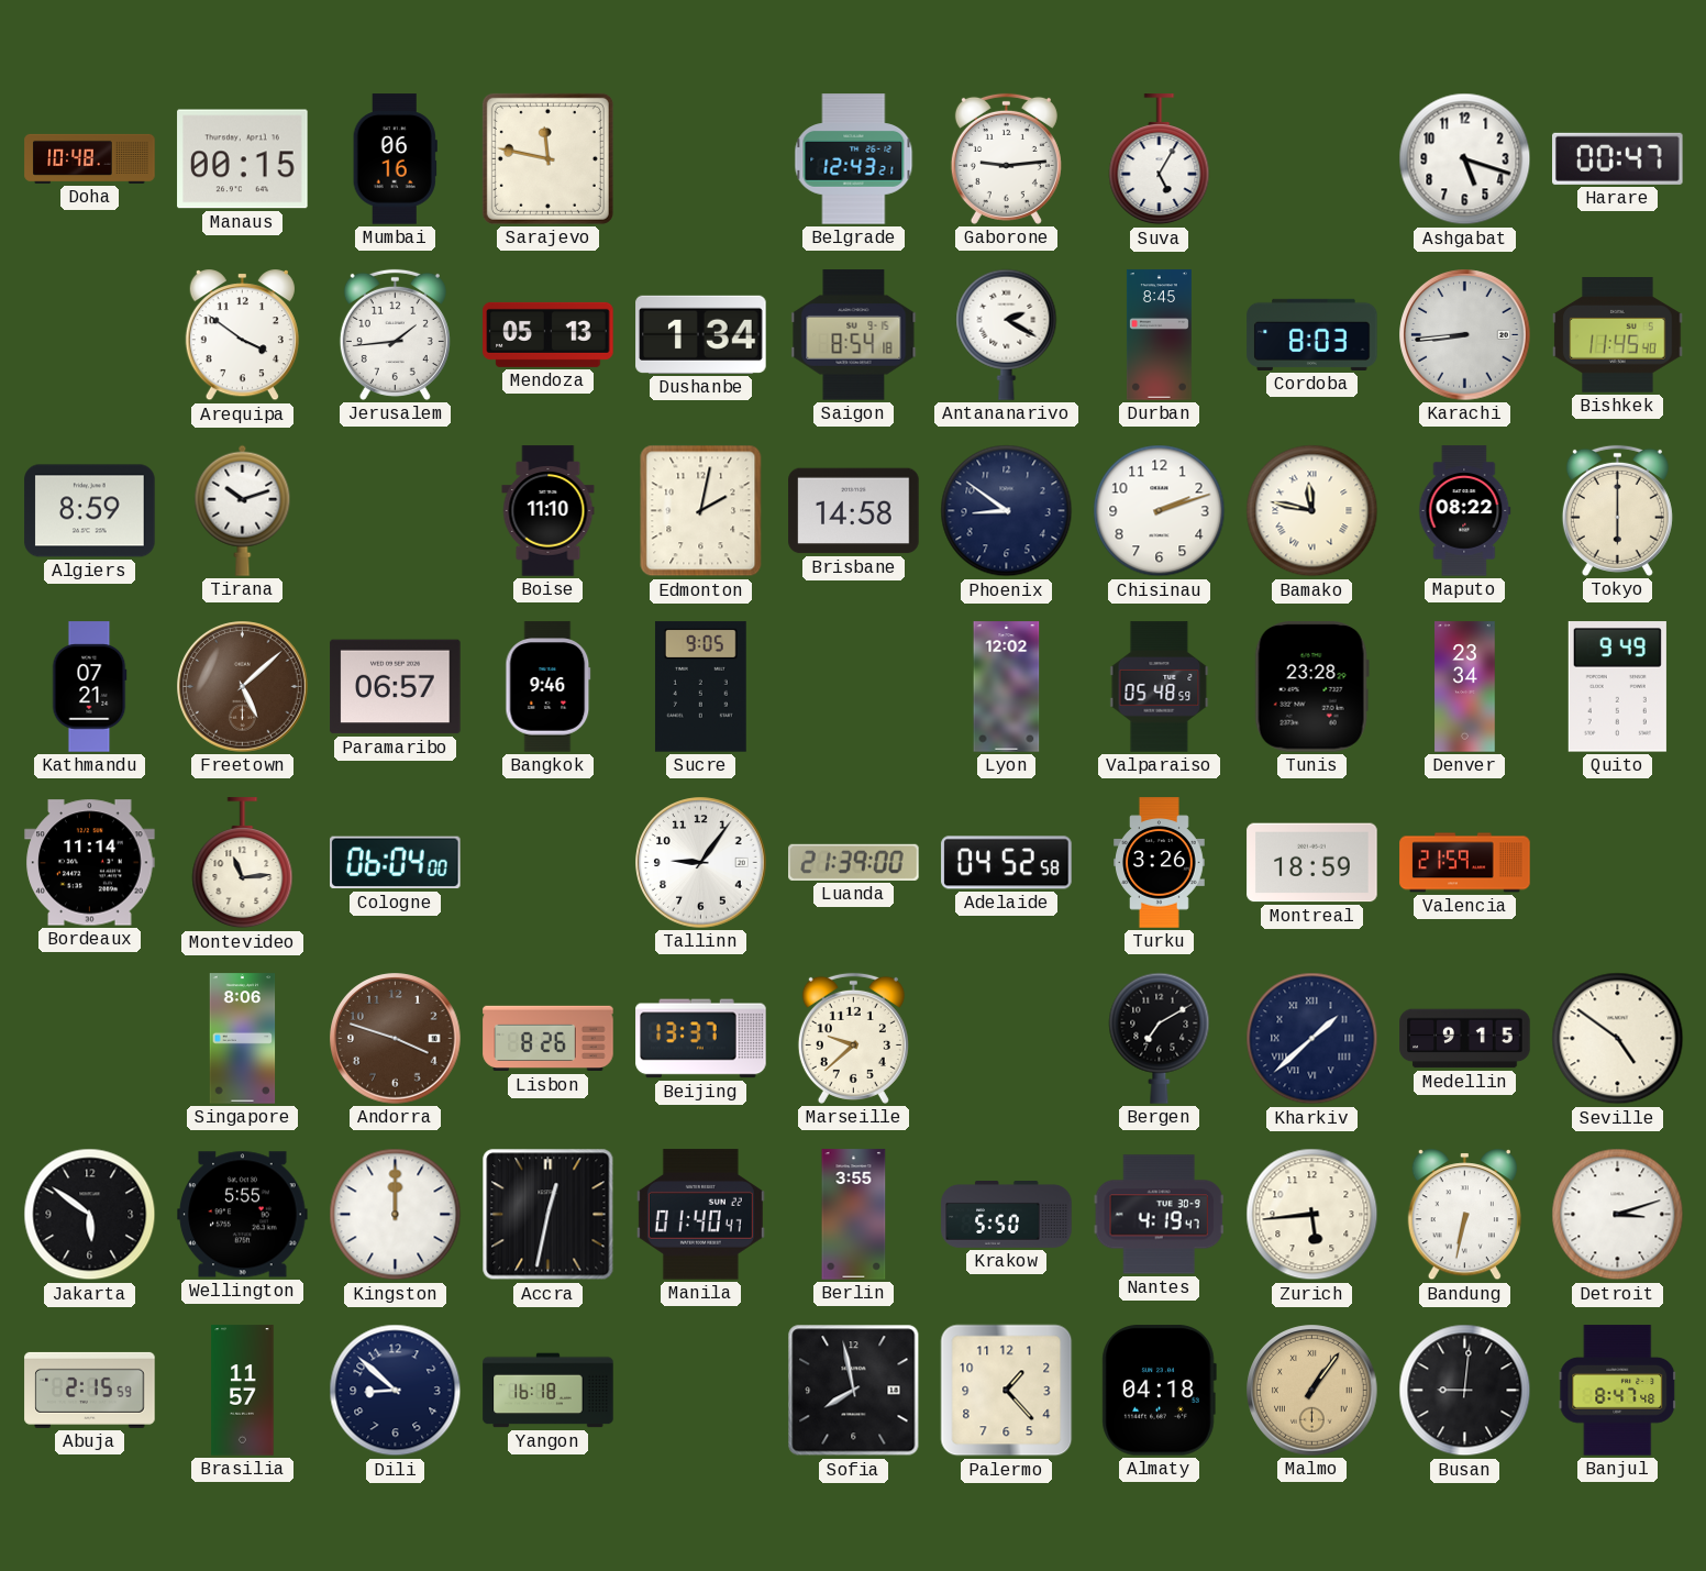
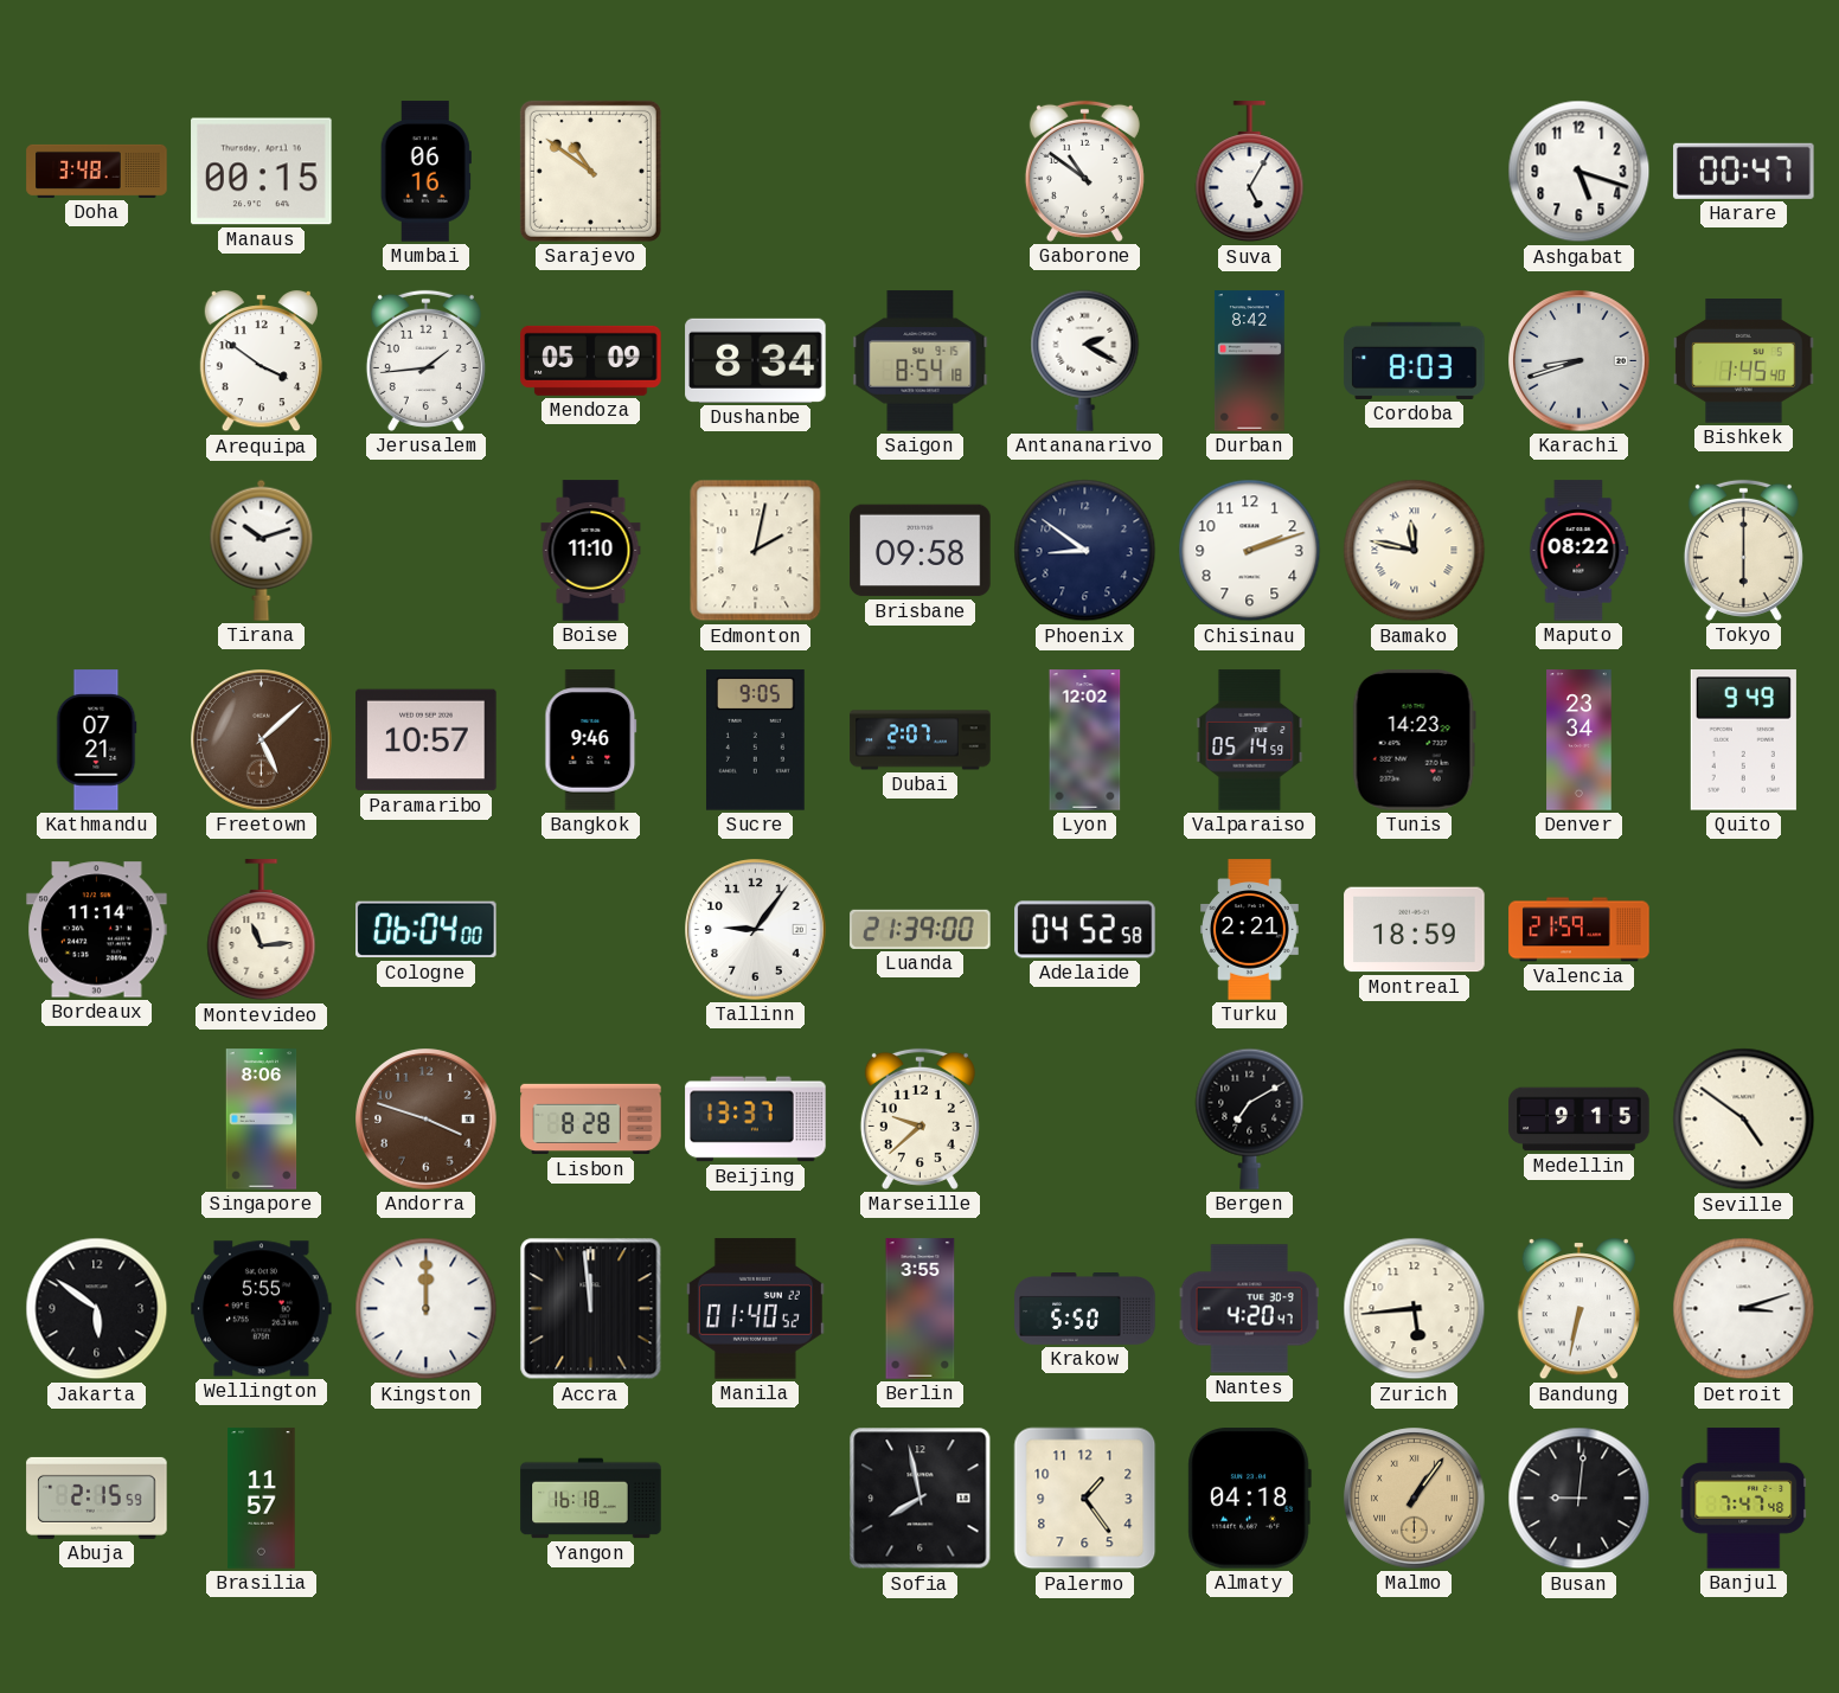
Doha: 10:48 -> 3:48 (97, 171)
Sarajevo: 11:47 -> 10:51 (590, 171)
Belgrade: 12:43 -> none (854, 159)
Gaborone: 9:14 -> 10:51 (1084, 171)
Mendoza: 05:13 -> 05:09 (591, 360)
Dushanbe: 1:34 -> 8:34 (756, 360)
Durban: 8:45 -> 8:42 (1249, 361)
Karachi: 8:44 -> 8:42 (1580, 361)
Bishkek: 11:45 -> 1:45 (1744, 361)
Algiers: 8:59 -> none (90, 511)
Brisbane: 14:58 -> 09:58 (921, 551)
Paramaribo: 06:57 -> 10:57 (427, 740)
Dubai: none -> 2:07 (921, 740)
Valparaiso: 05:48 -> 05:14 (1250, 740)
Tunis: 23:28 -> 14:23 (1414, 740)
Turku: 3:26 -> 2:21 (1250, 930)
Lisbon: 8:26 -> 8:28 (591, 1120)
Kharkiv: 1:38 -> none (1312, 1039)
Accra: 12:32 -> 11:59 (591, 1309)
Manila: 01:40:47 -> 01:40:52 (755, 1309)
Nantes: 4:19 -> 4:20 (1249, 1309)
Dili: 8:52 -> none (396, 1391)
Palermo: 1:23 -> 1:24 (1085, 1499)
Banjul: 8:47 -> 7:47 (1744, 1499)
